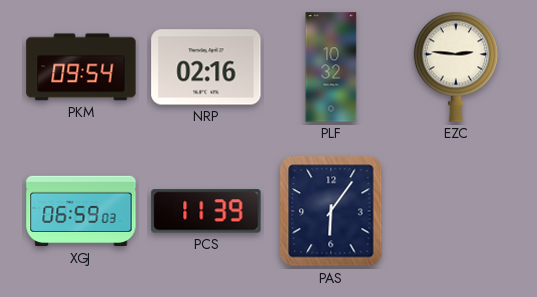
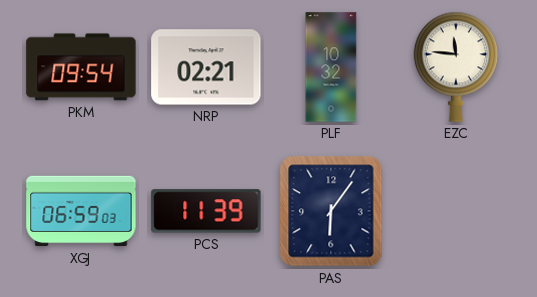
NRP: 02:16 -> 02:21 (206, 67)
EZC: 2:46 -> 11:46 (455, 67)
